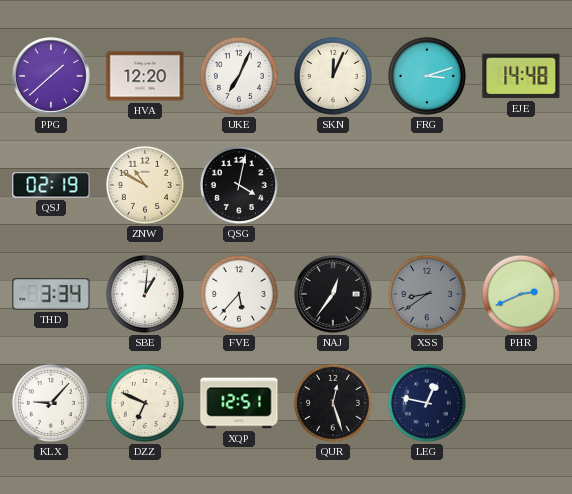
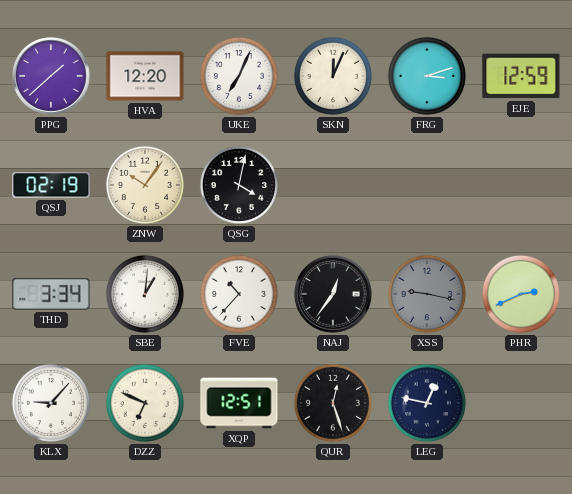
EJE: 14:48 -> 12:59 (521, 76)
ZNW: 10:50 -> 10:06 (145, 185)
FVE: 5:37 -> 10:37 (239, 294)
XSS: 8:39 -> 9:17 (427, 294)
